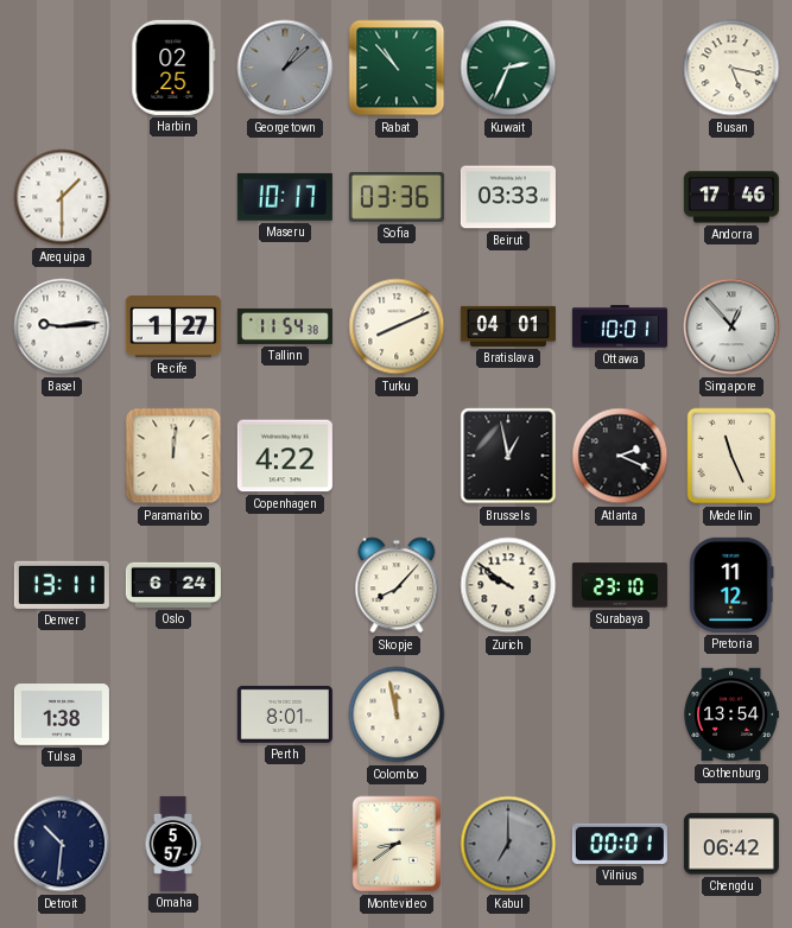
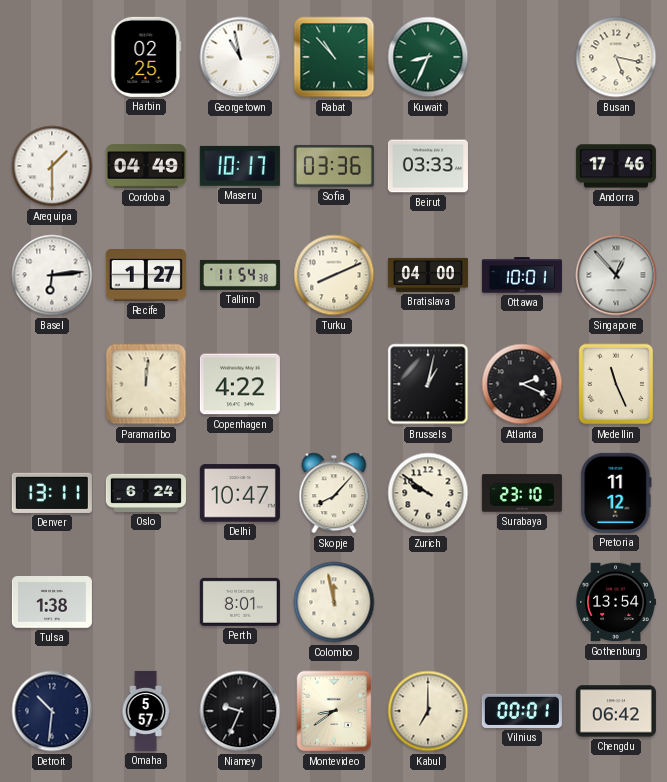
Georgetown: 1:08 -> 10:58 (240, 57)
Georgetown dial: grey -> white (240, 57)
Kuwait: 2:34 -> 8:34 (428, 57)
Cordoba: none -> 04:49 (146, 166)
Basel: 9:14 -> 6:14 (52, 275)
Bratislava: 04:01 -> 04:00 (428, 275)
Brussels: 12:58 -> 1:02 (428, 384)
Delhi: none -> 10:47 (240, 493)
Niamey: none -> 9:34 (240, 711)
Kabul dial: grey -> cream (428, 711)
